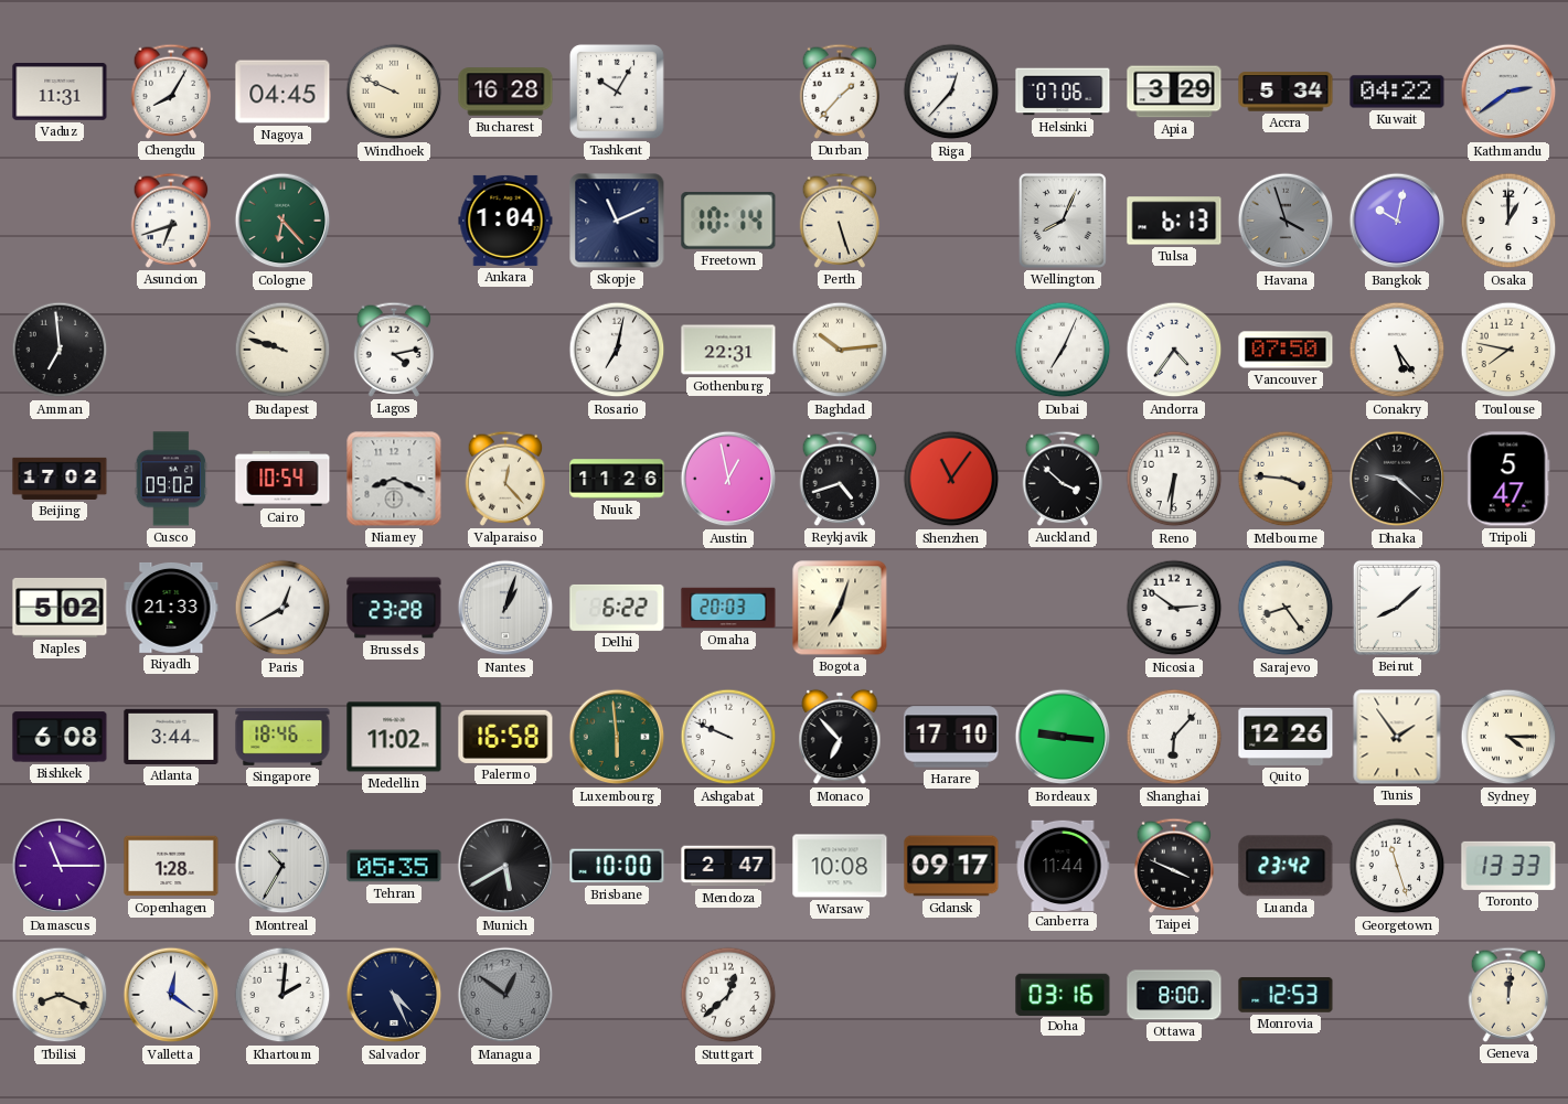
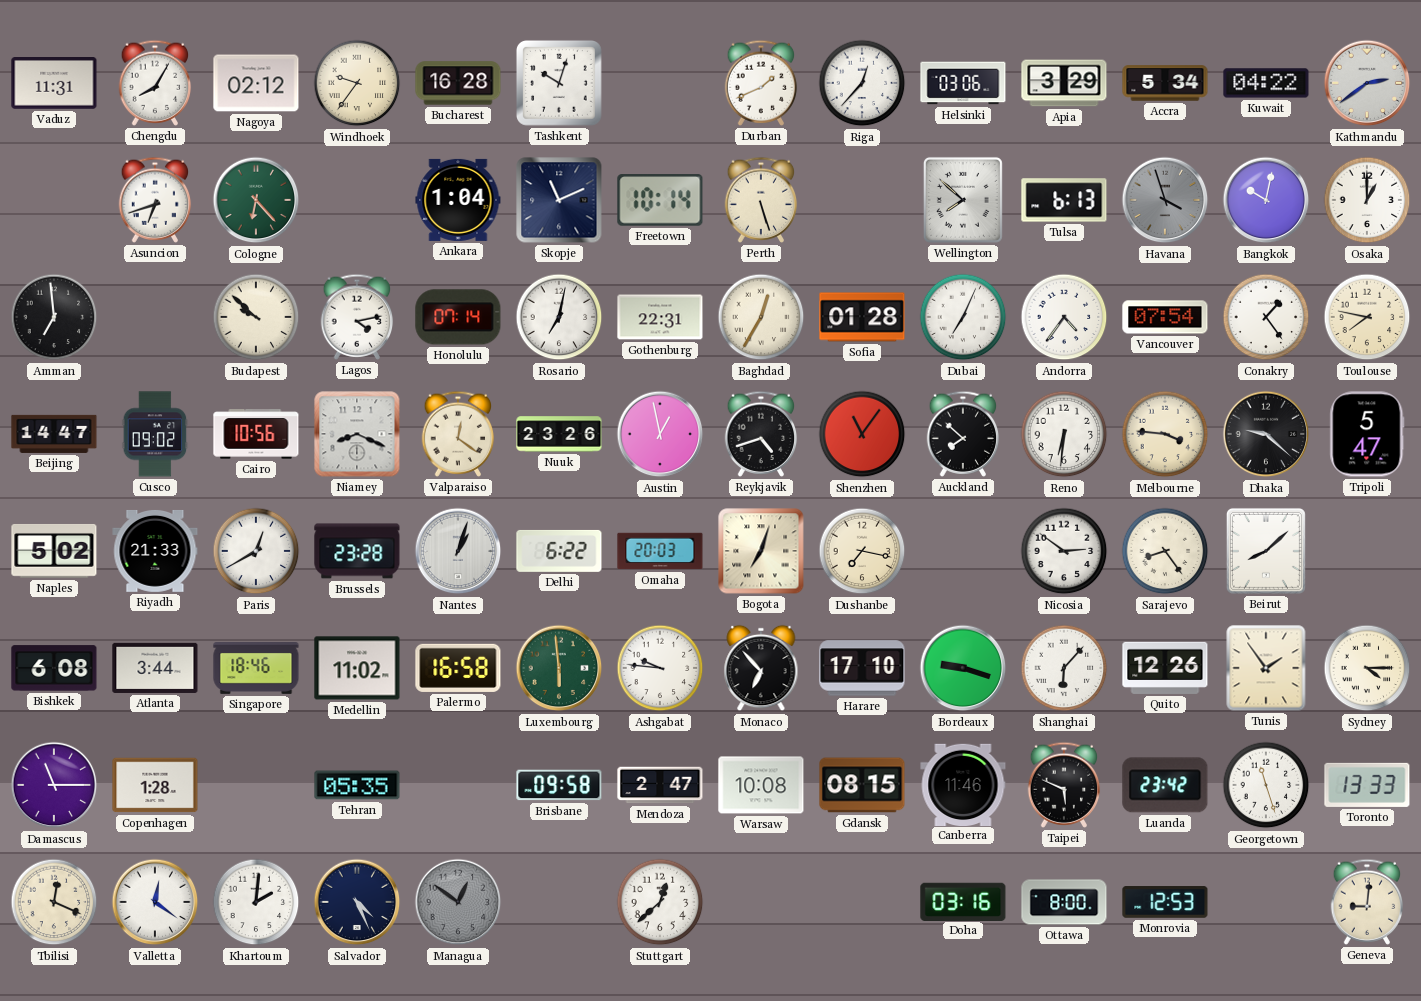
Nagoya: 04:45 -> 02:12 (256, 83)
Windhoek: 9:49 -> 9:36 (357, 83)
Tashkent: 10:05 -> 10:03 (559, 83)
Durban: 1:37 -> 1:41 (761, 83)
Helsinki: 07:06 -> 03:06 (963, 83)
Wellington: 8:04 -> 7:52 (963, 200)
Budapest: 9:48 -> 9:52 (256, 317)
Honolulu: none -> 07:14 (458, 317)
Baghdad: 10:14 -> 12:35 (761, 317)
Sofia: none -> 01:28 (862, 317)
Vancouver: 07:50 -> 07:54 (1165, 317)
Conakry: 5:24 -> 1:24 (1266, 317)
Beijing: 17:02 -> 14:47 (54, 434)
Cairo: 10:54 -> 10:56 (256, 434)
Valparaiso: 12:23 -> 12:21 (458, 434)
Nuuk: 11:26 -> 23:26 (559, 434)
Auckland: 3:52 -> 7:52 (963, 434)
Dushanbe: none -> 7:17 (862, 551)
Ashgabat: 9:49 -> 9:46 (660, 668)
Bordeaux: 9:16 -> 9:18 (963, 668)
Montreal: 10:35 -> none (282, 866)
Munich: 5:40 -> none (505, 866)
Brisbane: 10:00 -> 09:58 (559, 785)
Gdansk: 09:17 -> 08:15 (862, 785)
Canberra: 11:44 -> 11:46 (963, 784)
Taipei: 3:49 -> 5:49 (1064, 785)
Tbilisi: 8:19 -> 12:19 (54, 902)
Geneva: 12:01 -> 9:01 (1367, 902)
